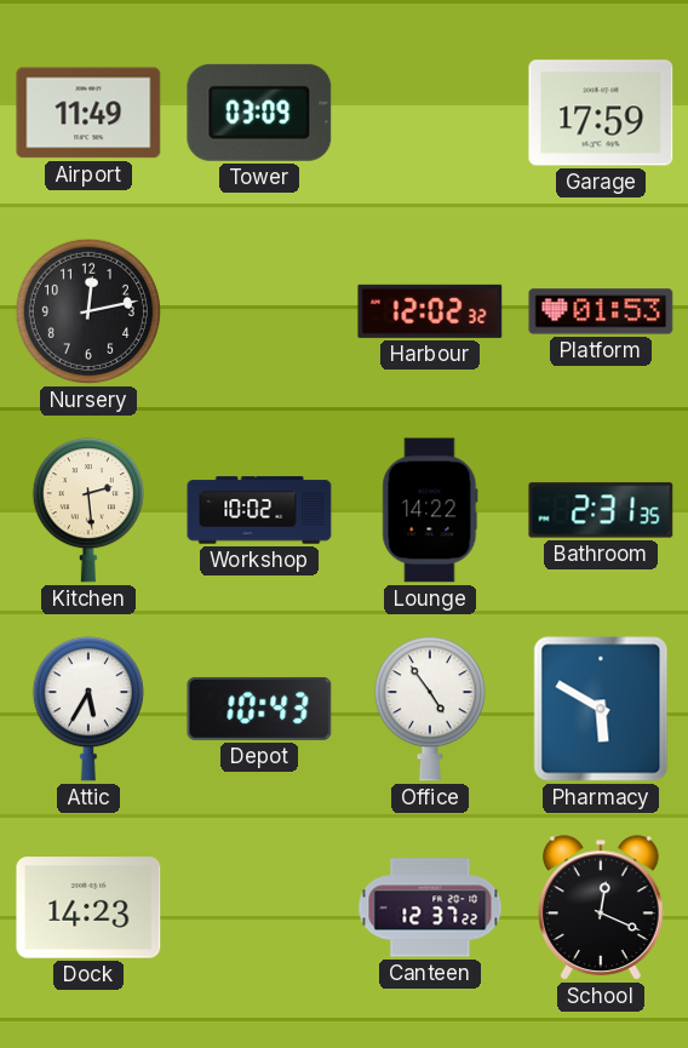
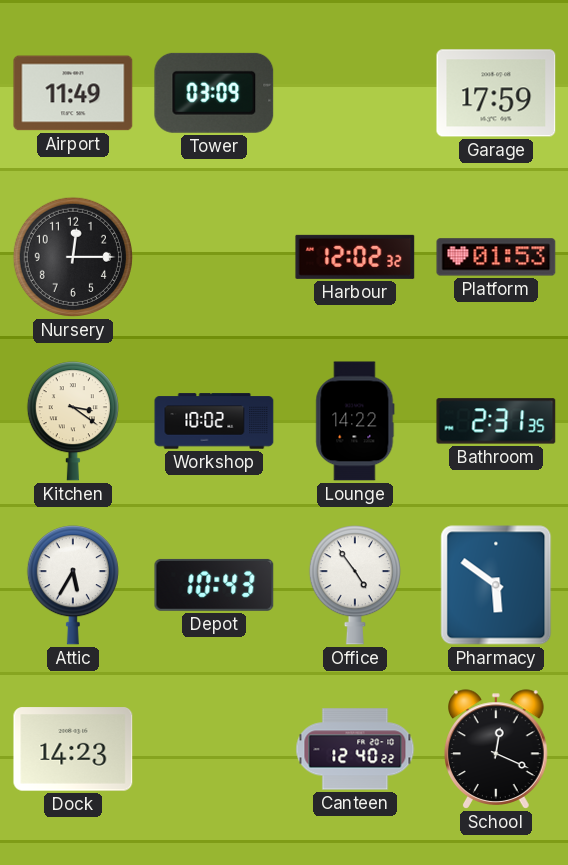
Nursery: 12:13 -> 12:15 (73, 257)
Kitchen: 2:29 -> 3:21 (73, 421)
Pharmacy: 5:50 -> 5:51 (496, 585)
Canteen: 12:37 -> 12:40 (355, 749)
